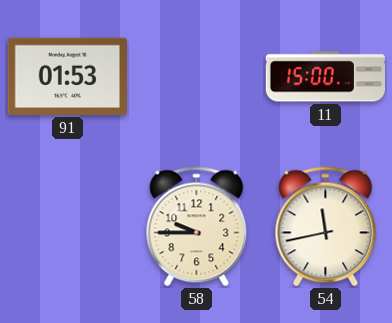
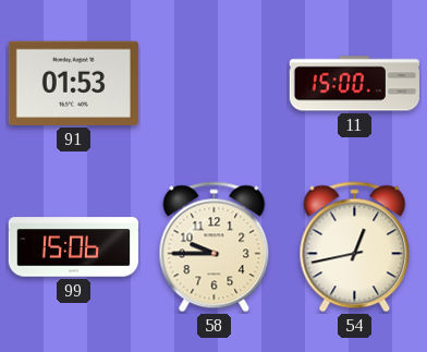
99: none -> 15:06 (73, 247)
54: 11:43 -> 12:43 (355, 247)
